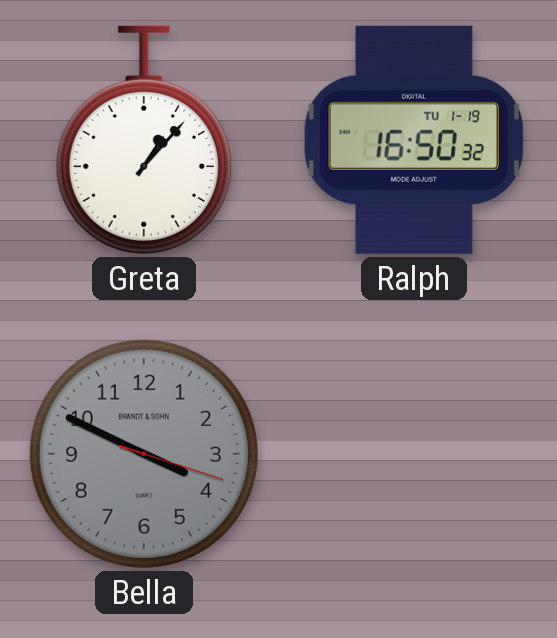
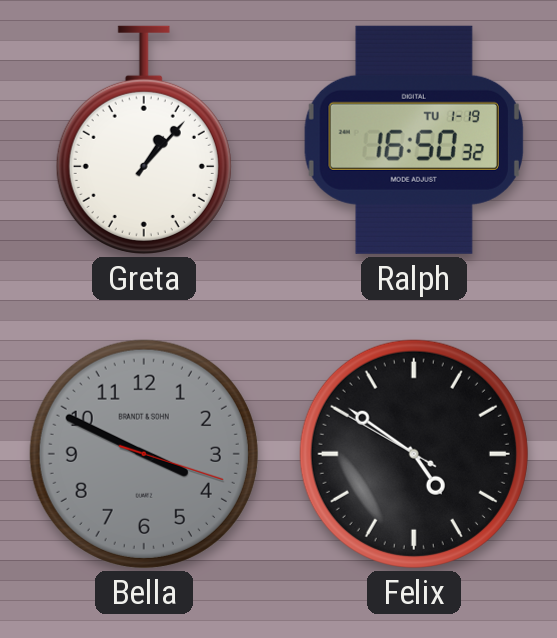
Felix: none -> 4:50 (414, 454)
